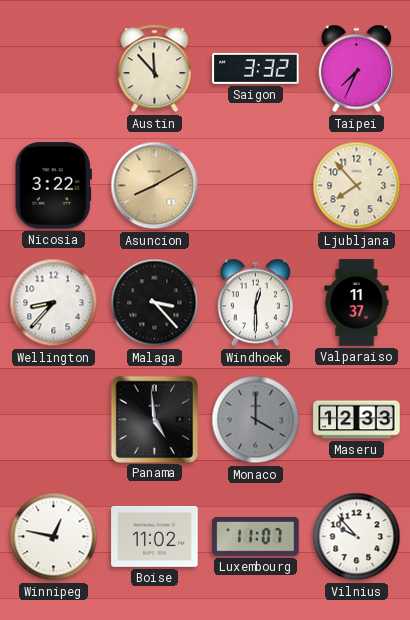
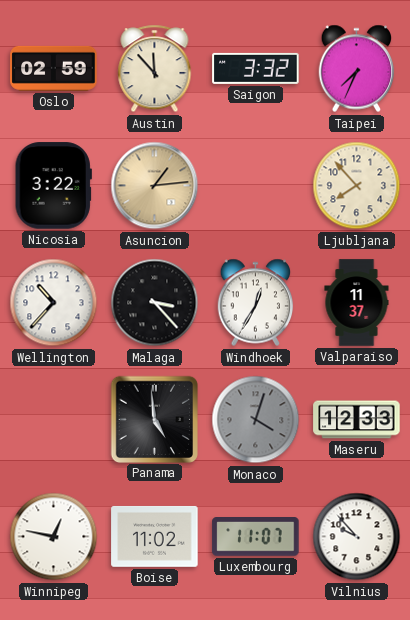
Oslo: none -> 02:59 (54, 68)
Asuncion: 8:10 -> 1:14 (155, 186)
Wellington: 8:37 -> 10:37 (54, 303)
Windhoek: 12:30 -> 12:35 (256, 303)
Monaco: 4:00 -> 4:03 (256, 420)
